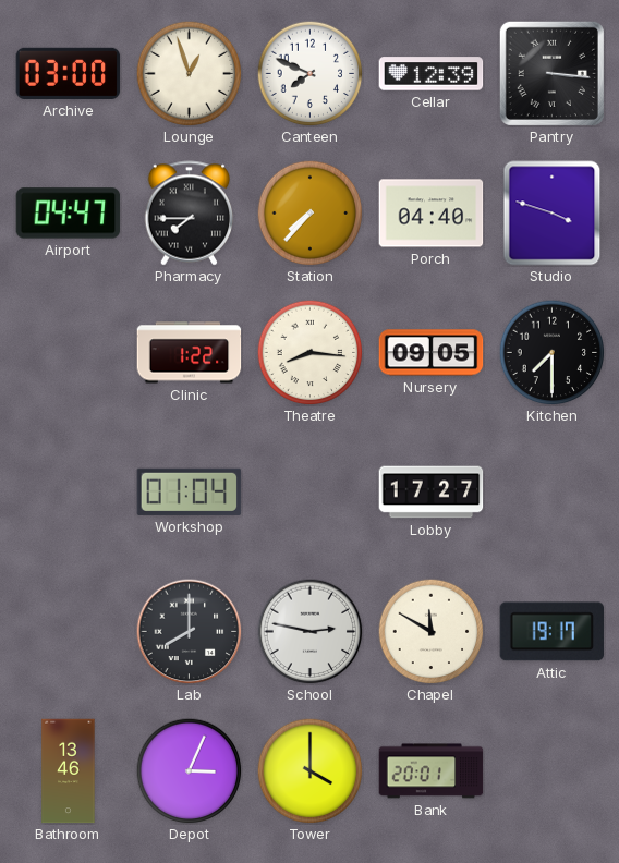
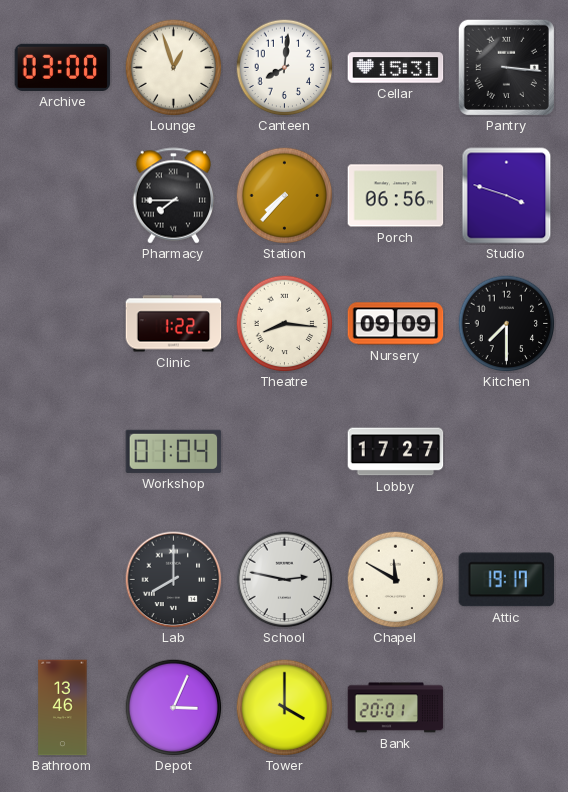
Canteen: 7:49 -> 8:01 (284, 67)
Cellar: 12:39 -> 15:31 (396, 68)
Airport: 04:47 -> none (69, 214)
Porch: 04:40 -> 06:56 (396, 196)
Nursery: 09:05 -> 09:09 (396, 324)
